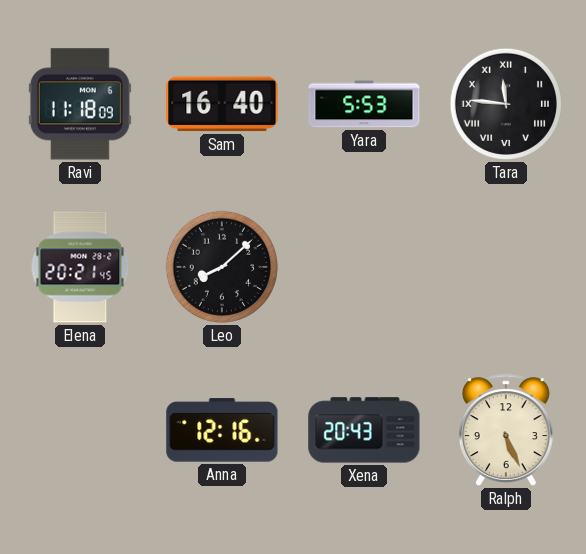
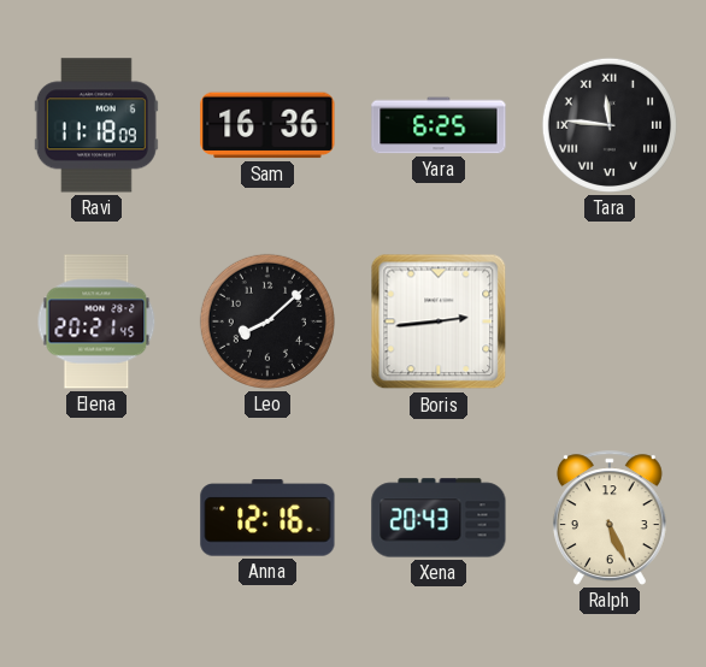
Sam: 16:40 -> 16:36 (267, 125)
Yara: 5:53 -> 6:25 (439, 125)
Boris: none -> 2:44 (439, 321)
